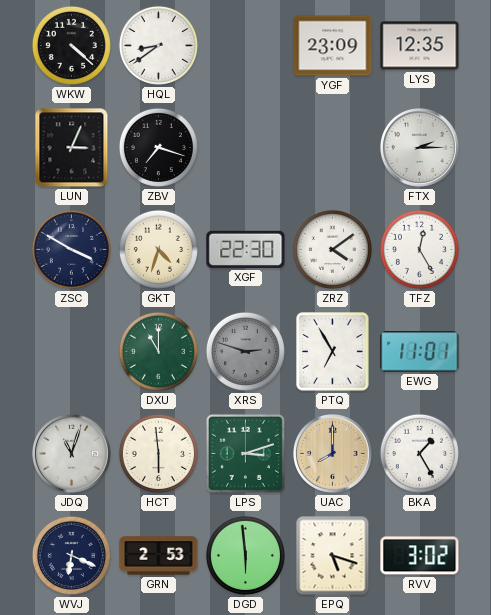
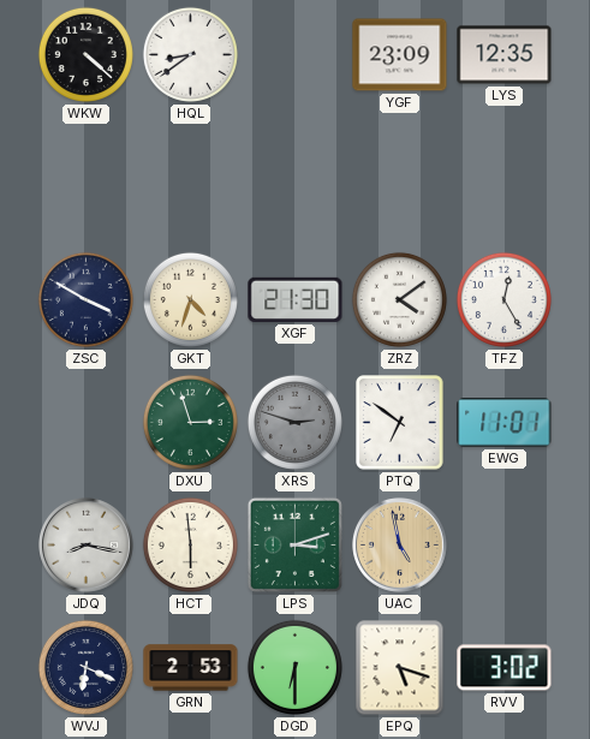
LUN: 3:04 -> none (72, 148)
ZBV: 7:18 -> none (158, 147)
FTX: 2:15 -> none (420, 148)
XGF: 22:30 -> 21:30 (296, 299)
DXU: 11:00 -> 2:57 (190, 422)
PTQ: 6:55 -> 6:51 (400, 423)
JDQ: 11:03 -> 8:17 (87, 546)
UAC: 8:00 -> 4:58 (400, 546)
BKA: 1:25 -> none (419, 453)
DGD: 5:59 -> 6:30 (294, 667)
